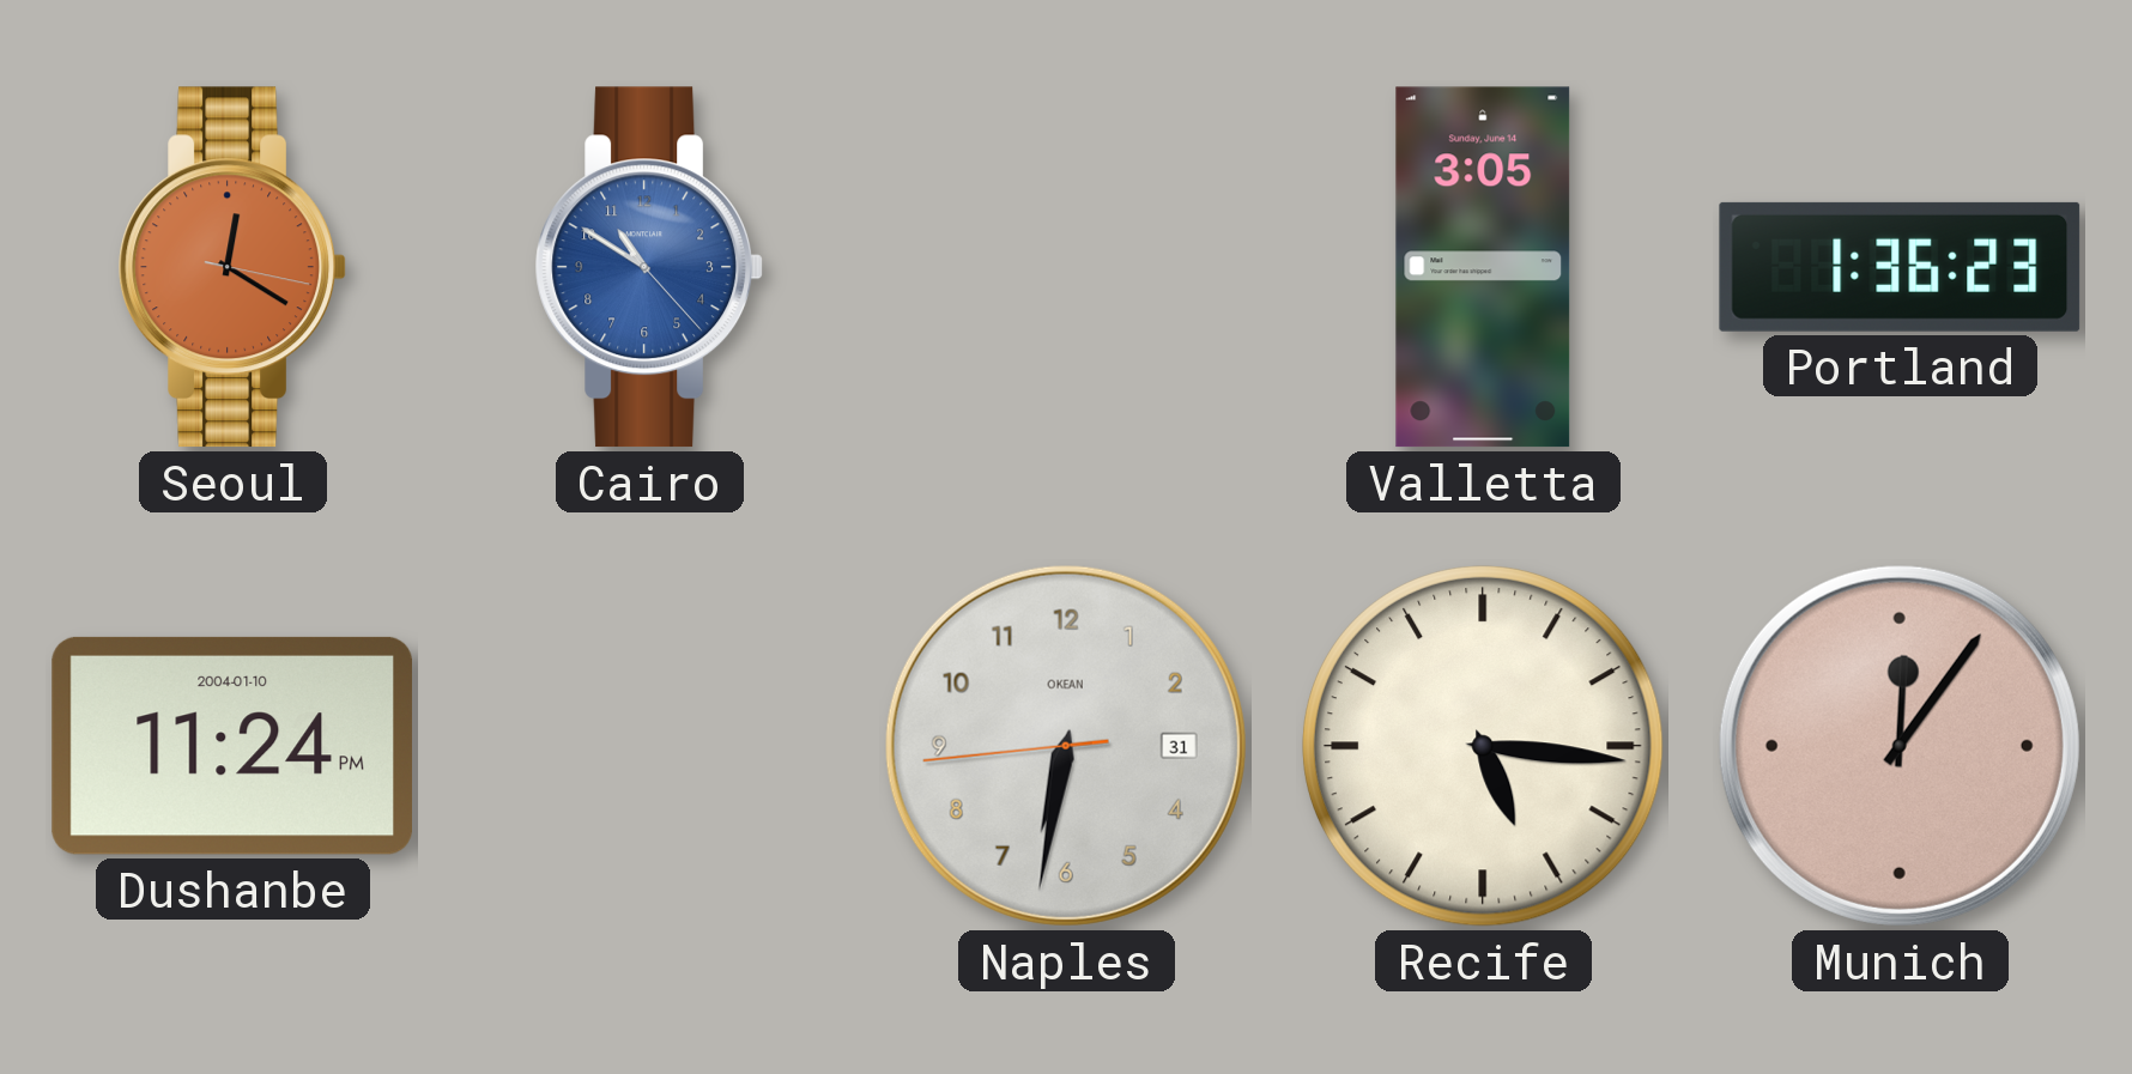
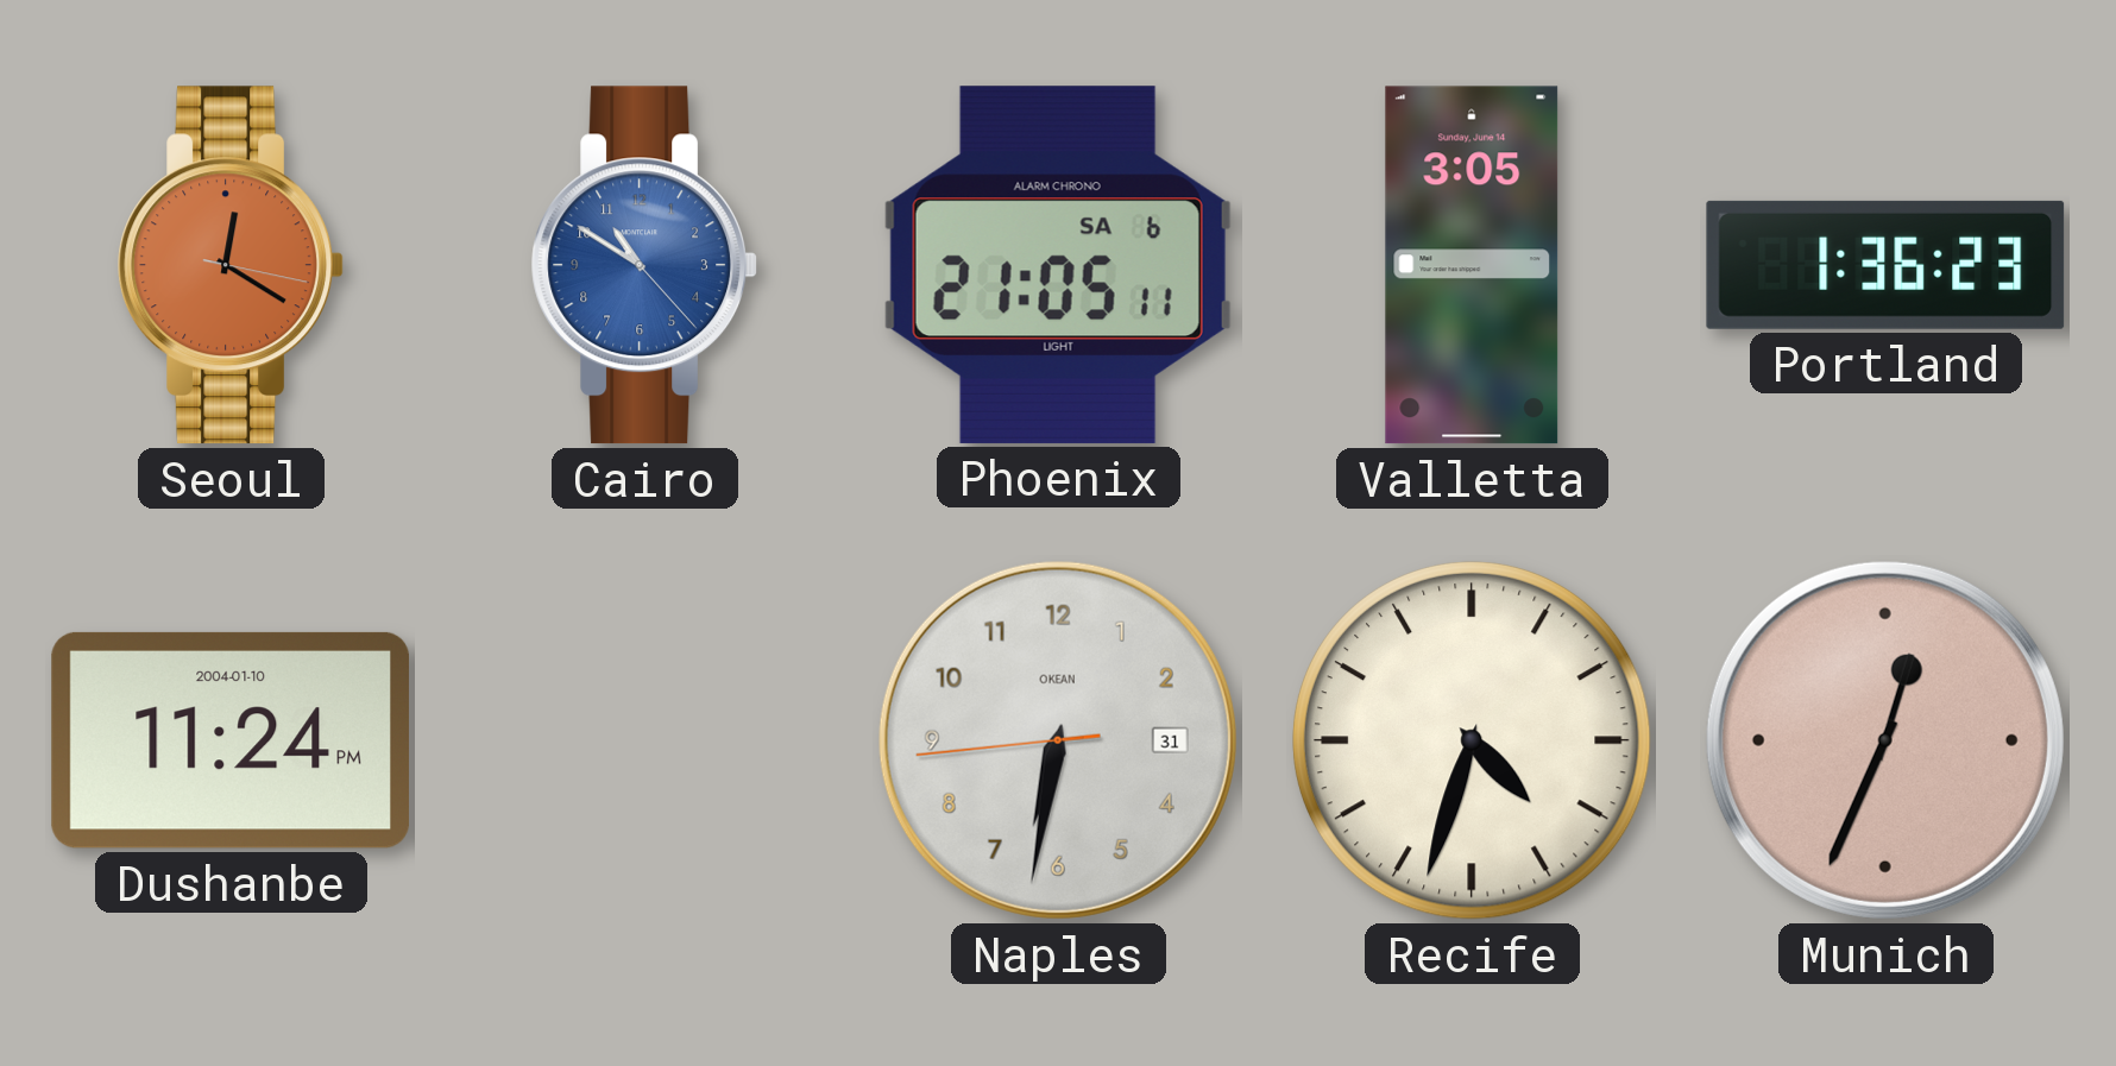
Phoenix: none -> 21:05 (1058, 265)
Recife: 5:16 -> 4:33 (1473, 742)
Munich: 12:06 -> 12:34 (1885, 740)
